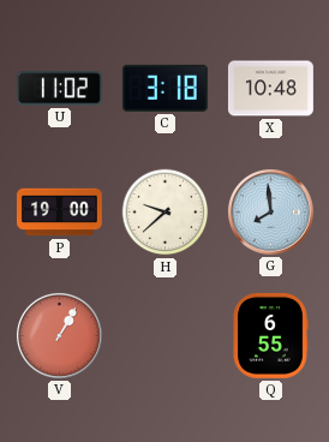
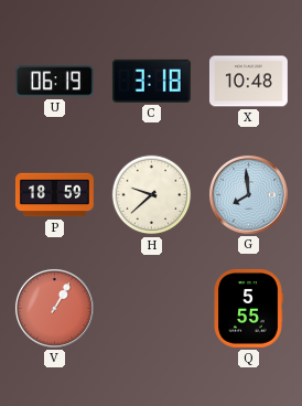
U: 11:02 -> 06:19 (54, 82)
P: 19:00 -> 18:59 (54, 195)
Q: 6:55 -> 5:55 (248, 308)
